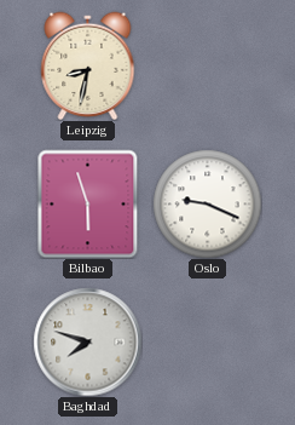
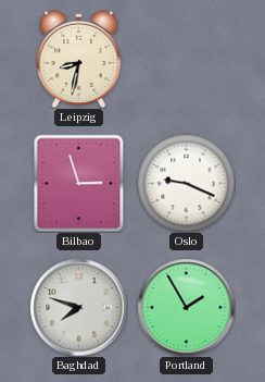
Bilbao: 5:57 -> 2:57 (79, 183)
Portland: none -> 1:55 (186, 307)
